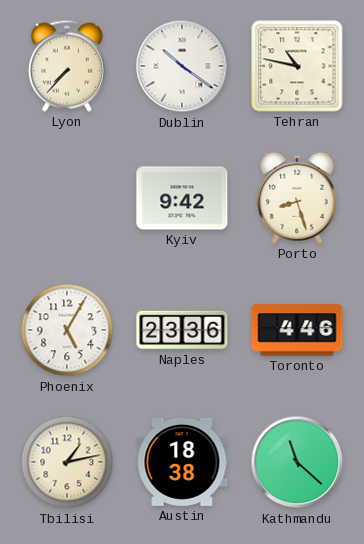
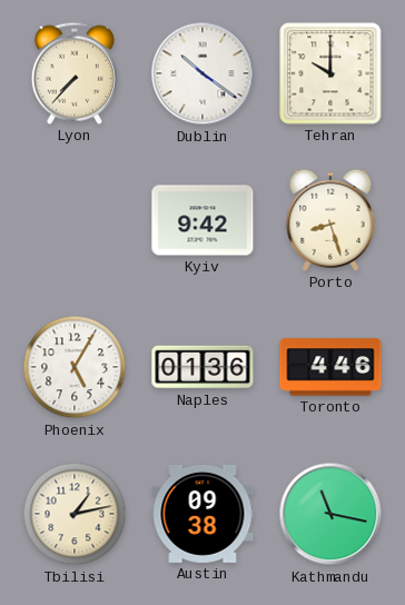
Tehran: 10:47 -> 10:00 (330, 73)
Naples: 23:36 -> 01:36 (202, 367)
Austin: 18:38 -> 09:38 (202, 514)
Kathmandu: 11:22 -> 11:17 (330, 514)
